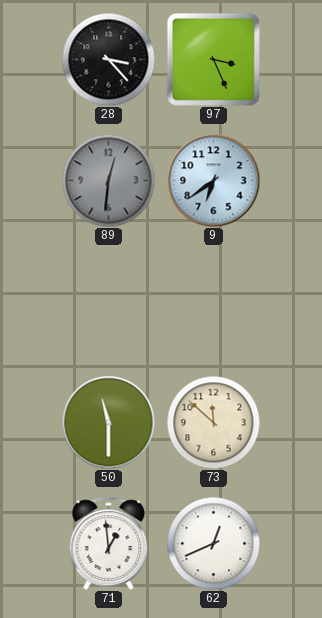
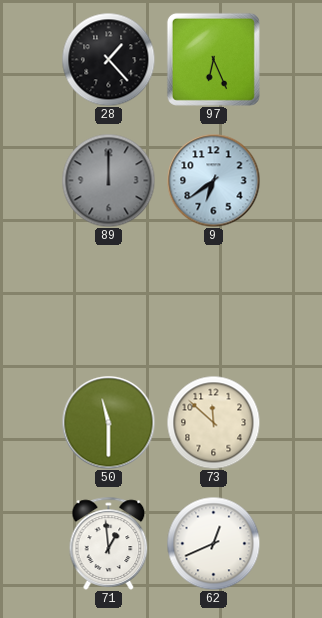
28: 3:23 -> 1:23 (108, 59)
97: 3:26 -> 6:26 (213, 59)
89: 12:31 -> 12:00 (108, 180)
